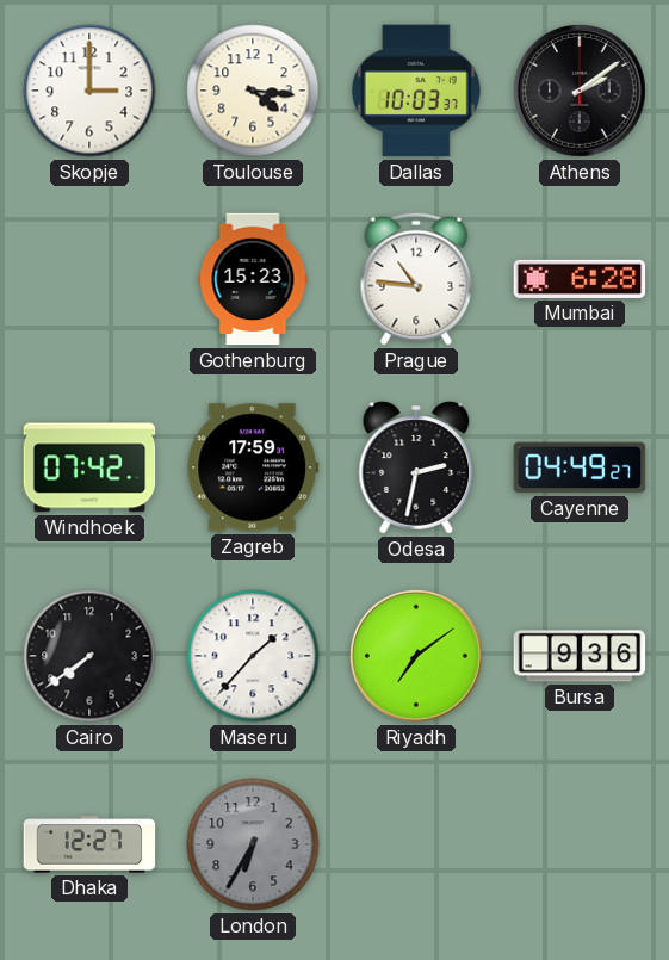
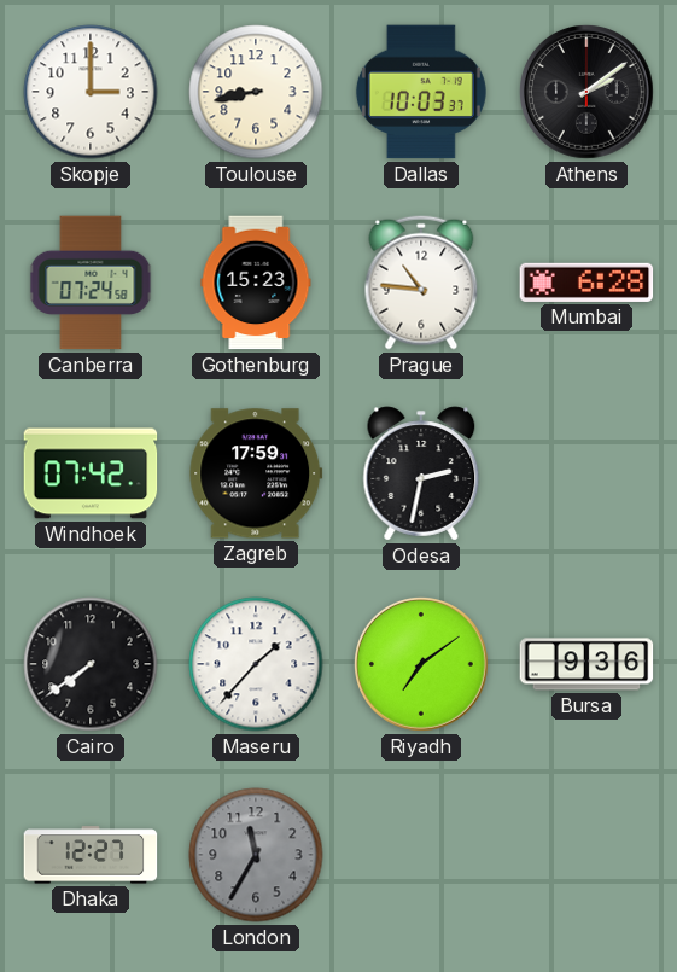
Toulouse: 4:16 -> 8:43 (256, 92)
Canberra: none -> 07:24 (91, 283)
Cayenne: 04:49 -> none (580, 467)
London: 6:35 -> 11:35 (256, 855)
